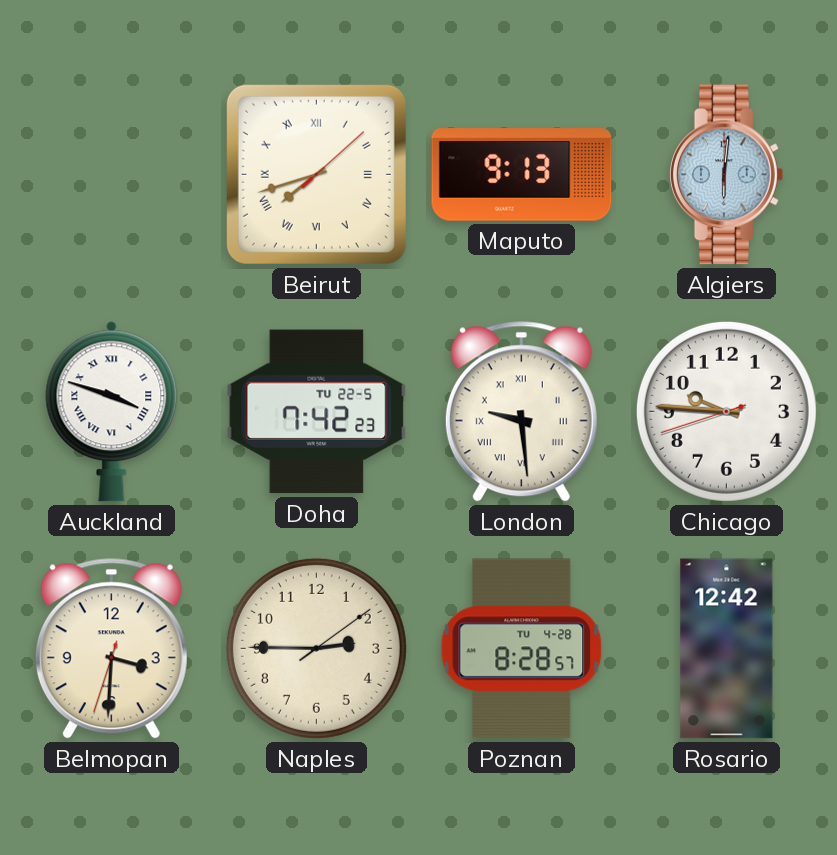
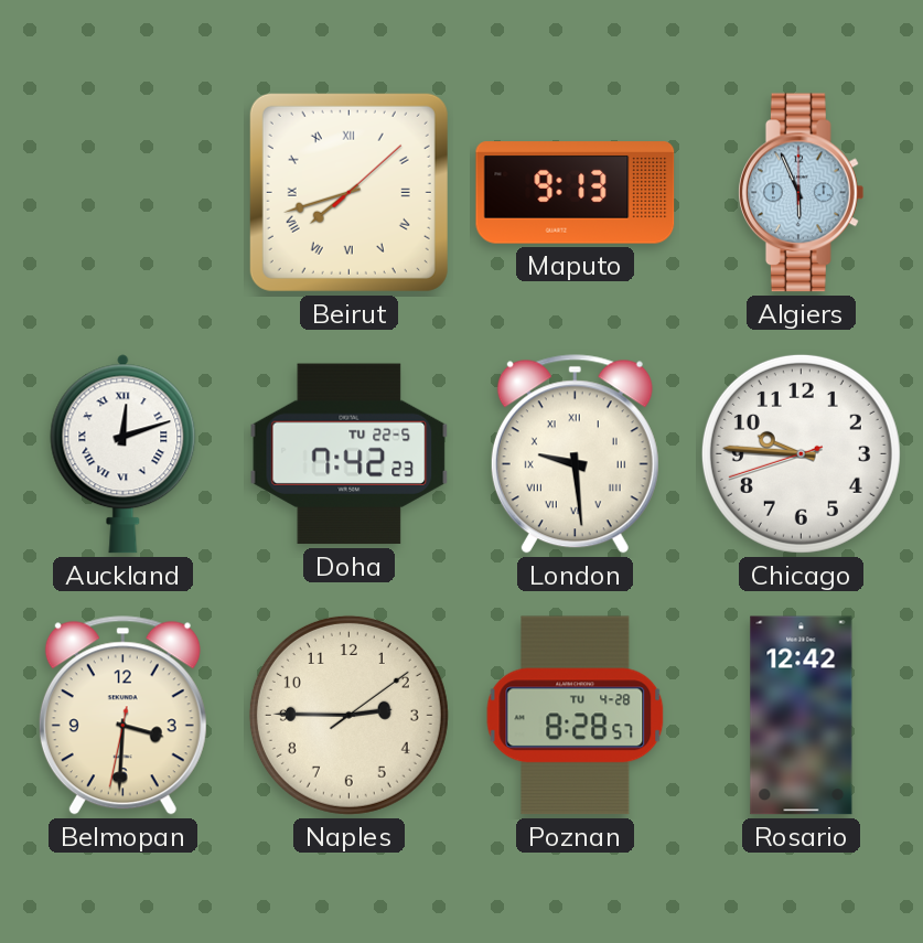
Algiers: 6:01 -> 5:56 (801, 193)
Auckland: 3:48 -> 12:12 (124, 454)
Belmopan: 3:30:33 -> 3:30:32 (122, 716)
